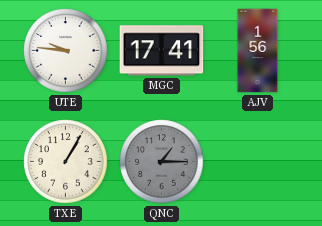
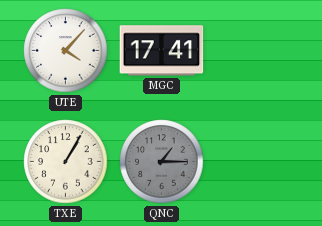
UTE: 9:46 -> 4:07 (66, 51)
AJV: 1:56 -> none (258, 51)
